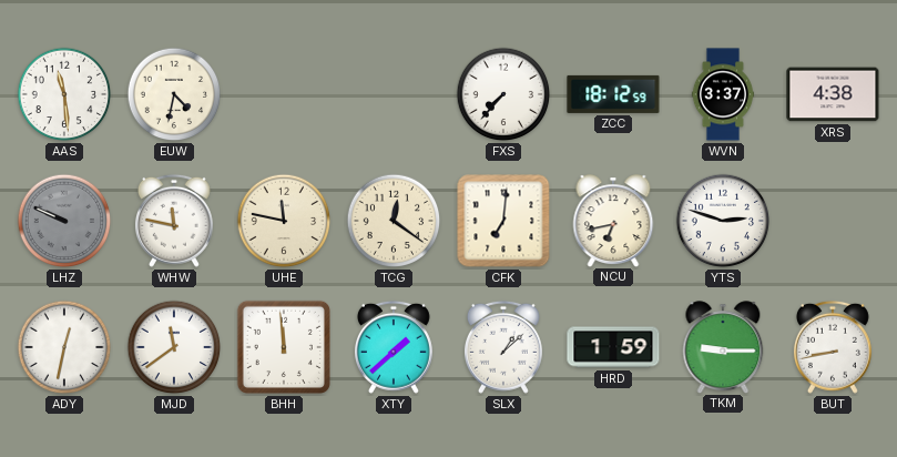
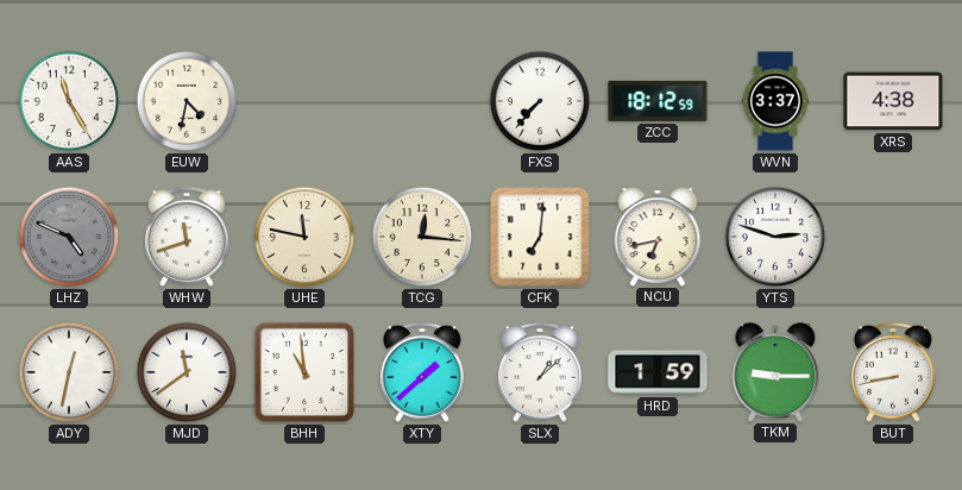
AAS: 11:29 -> 11:25 (69, 101)
LHZ: 9:49 -> 4:49 (69, 237)
WHW: 11:47 -> 11:42 (187, 237)
TCG: 12:21 -> 12:16 (422, 237)
BHH: 11:59 -> 10:59 (304, 372)
